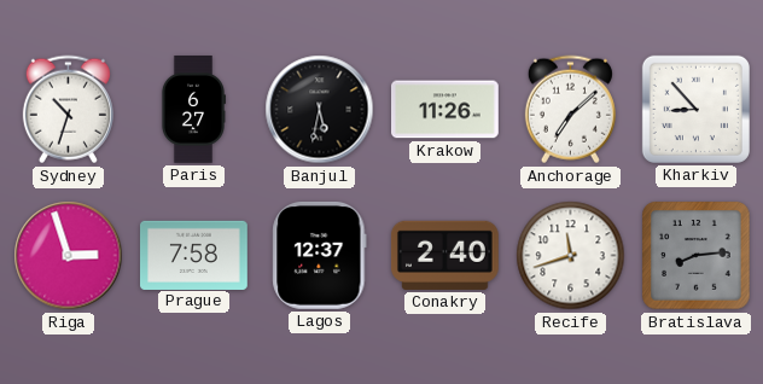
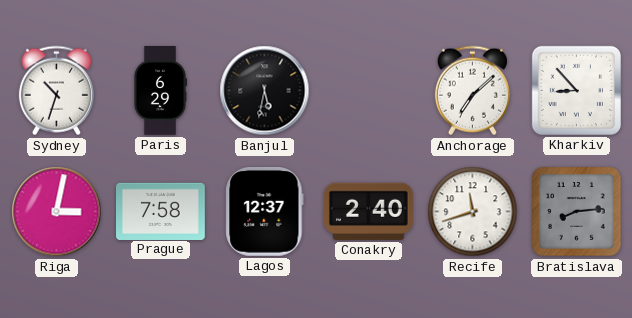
Paris: 6:27 -> 6:29 (159, 91)
Krakow: 11:26 -> none (445, 110)
Riga: 2:57 -> 3:02 (57, 212)
